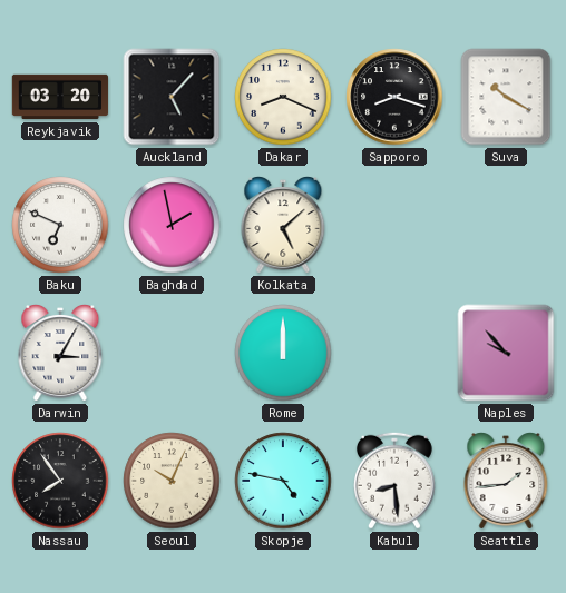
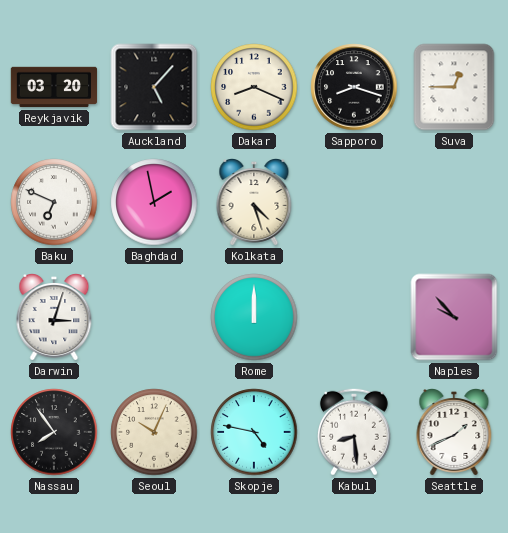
Suva: 10:20 -> 12:45 (454, 87)
Kolkata: 5:08 -> 4:27 (254, 203)
Darwin: 3:05 -> 3:03 (54, 318)
Seattle: 1:44 -> 1:41 (454, 433)
